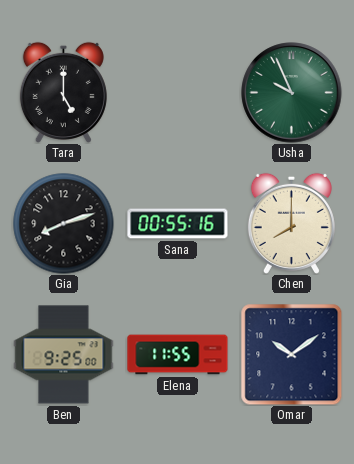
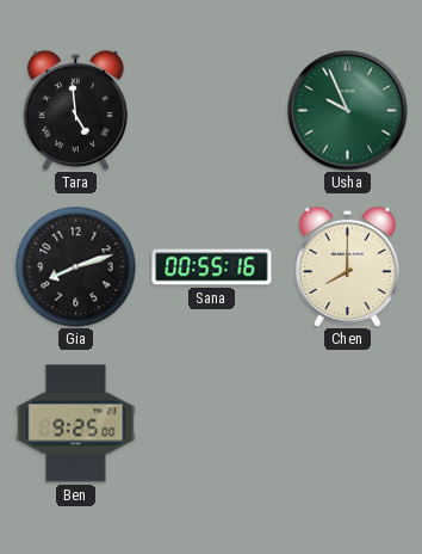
Tara: 5:00 -> 4:59 (75, 110)
Elena: 11:55 -> none (178, 355)
Omar: 10:09 -> none (292, 355)
